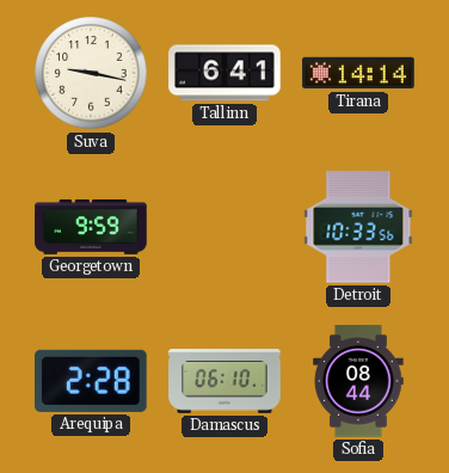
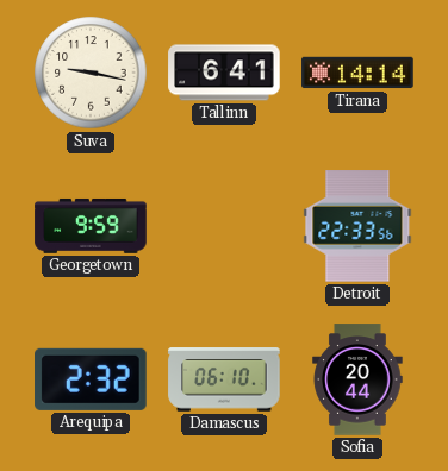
Detroit: 10:33 -> 22:33 (357, 226)
Arequipa: 2:28 -> 2:32 (92, 379)
Sofia: 08:44 -> 20:44 (357, 379)
